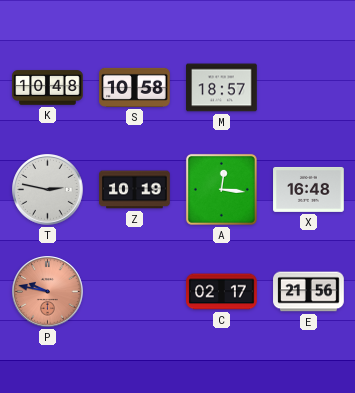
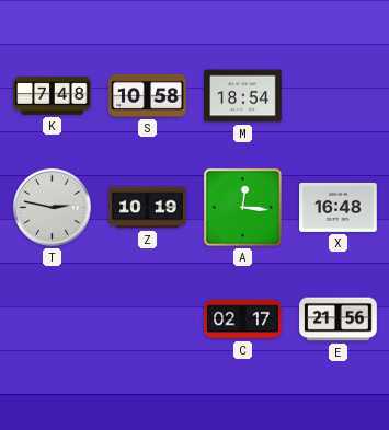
K: 10:48 -> 7:48 (53, 96)
M: 18:57 -> 18:54 (243, 96)
P: 9:47 -> none (48, 292)
